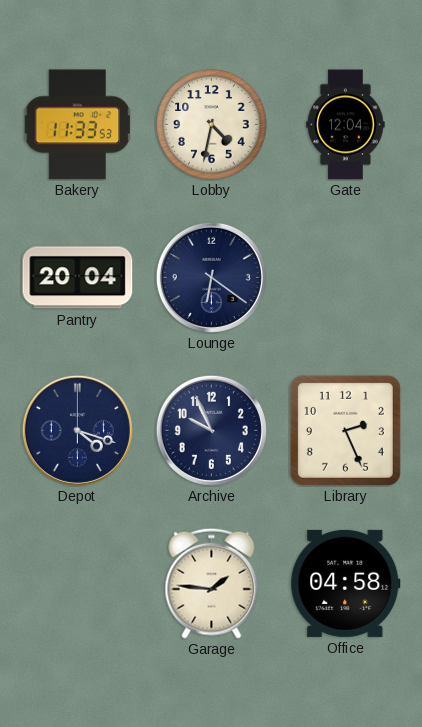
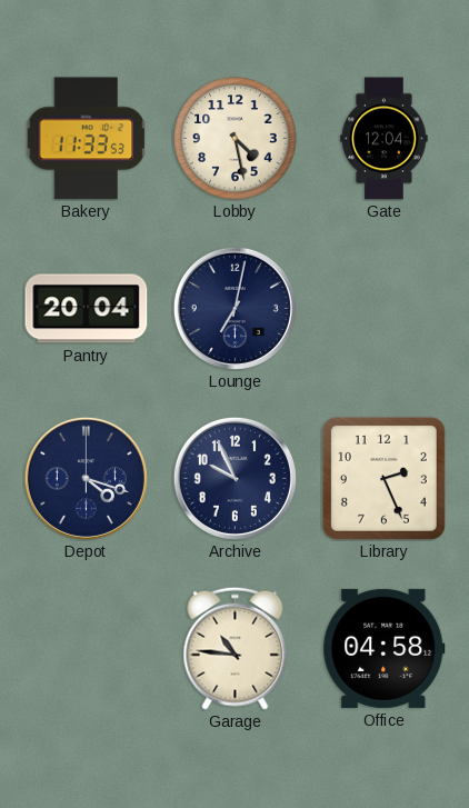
Lobby: 4:32 -> 4:28 (236, 139)
Lounge: 6:21 -> 7:02 (234, 308)
Garage: 1:46 -> 10:46 (236, 648)
